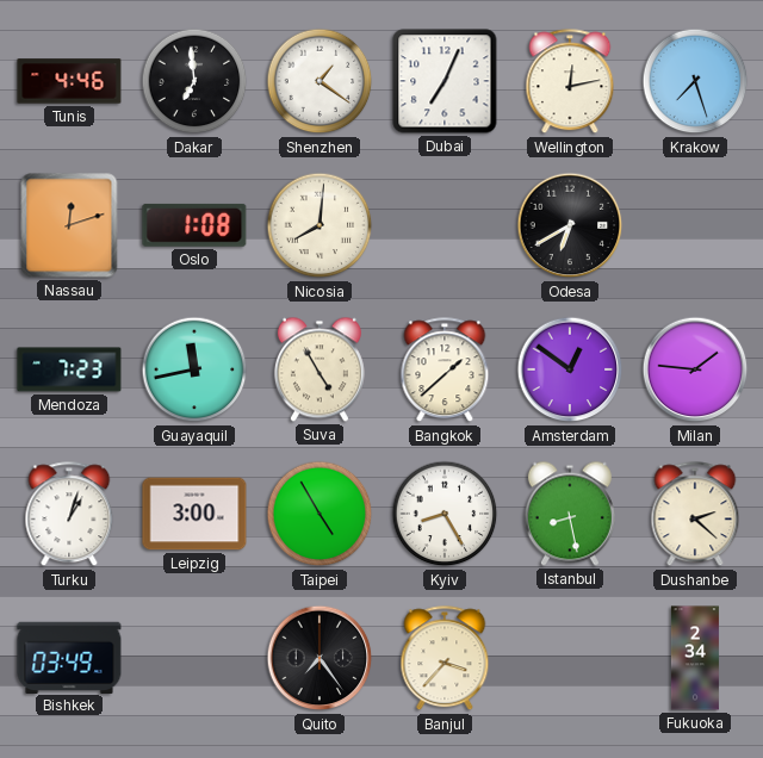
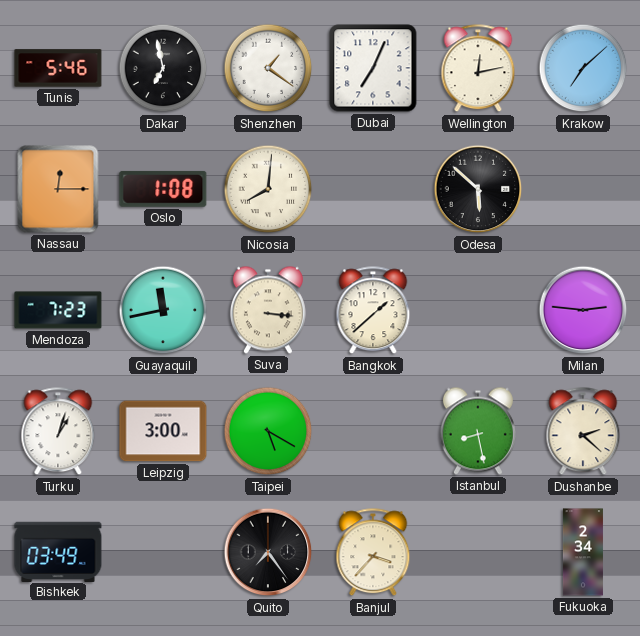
Tunis: 4:46 -> 5:46 (58, 68)
Dakar: 6:59 -> 6:58 (163, 68)
Krakow: 7:27 -> 7:08 (583, 68)
Nassau: 12:12 -> 12:15 (58, 189)
Odesa: 6:40 -> 5:52 (478, 189)
Suva: 4:55 -> 3:16 (268, 310)
Amsterdam: 12:51 -> none (570, 369)
Milan: 1:46 -> 2:46 (583, 310)
Taipei: 4:55 -> 5:20 (268, 431)
Kyiv: 8:25 -> none (445, 514)
